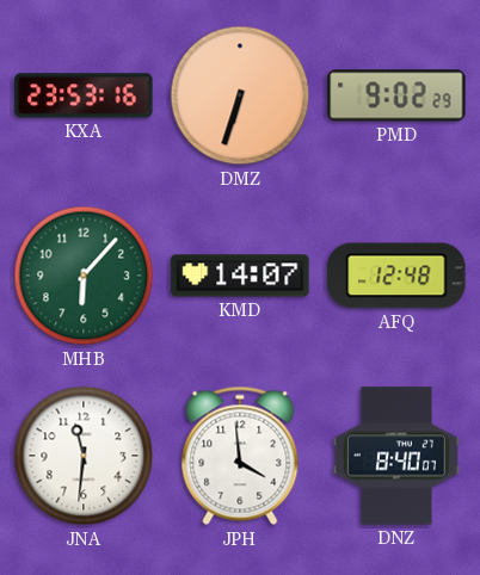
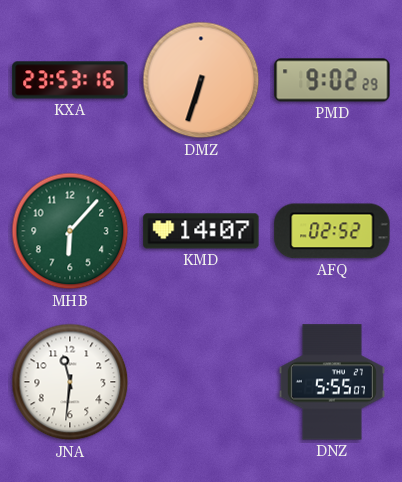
AFQ: 12:48 -> 02:52 (332, 231)
JPH: 3:59 -> none (240, 456)
DNZ: 8:40 -> 5:55 (332, 382)
